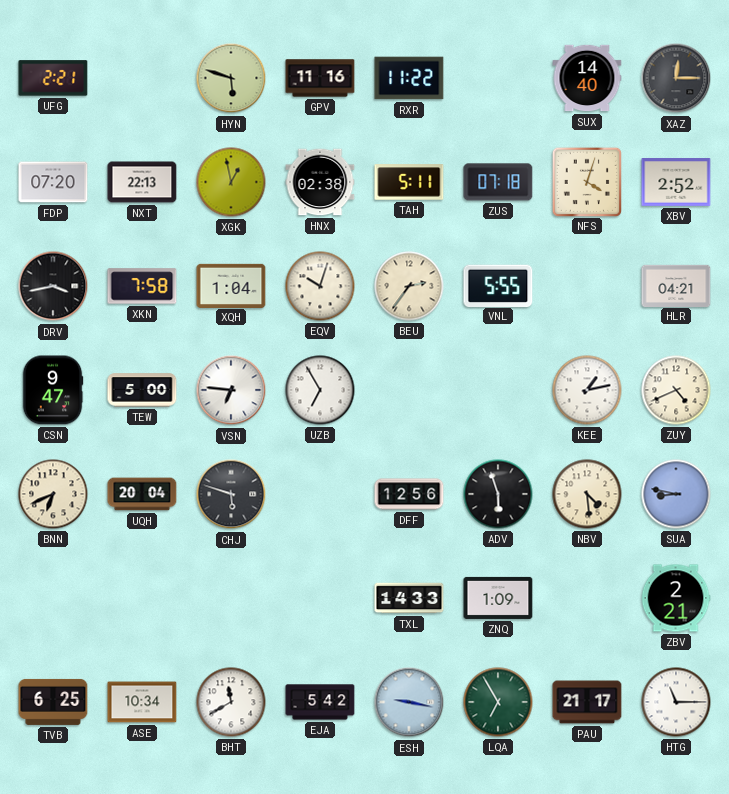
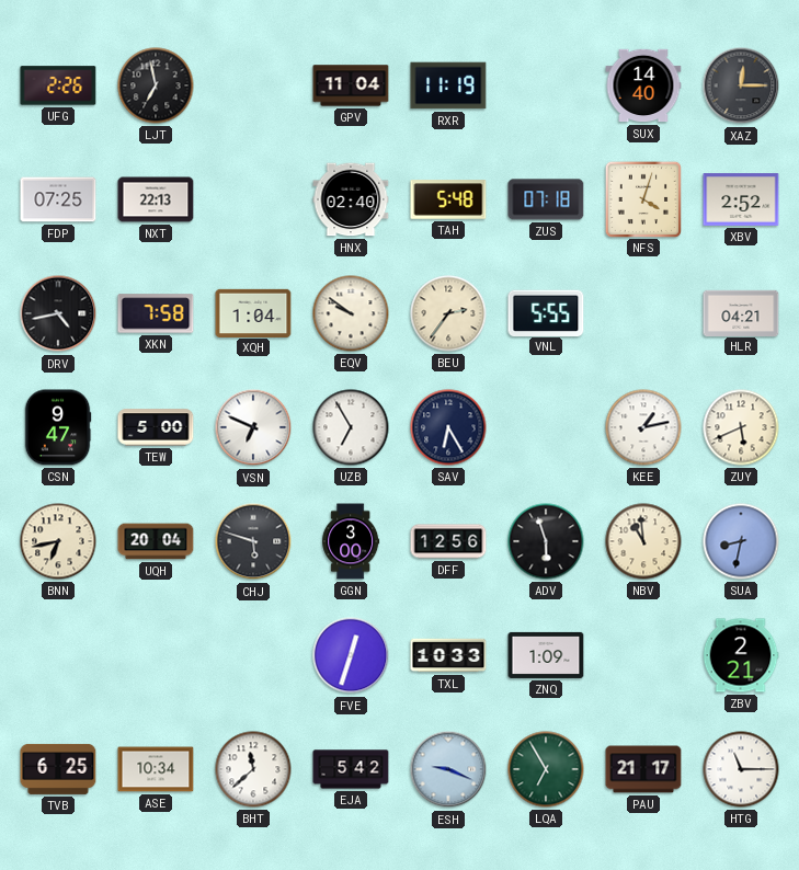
UFG: 2:21 -> 2:26 (58, 85)
LJT: none -> 6:58 (156, 85)
HYN: 5:48 -> none (231, 78)
GPV: 11:16 -> 11:04 (351, 85)
RXR: 11:22 -> 11:19 (448, 85)
FDP: 07:20 -> 07:25 (58, 199)
XGK: 12:58 -> none (231, 182)
HNX: 02:38 -> 02:40 (351, 199)
TAH: 5:11 -> 5:48 (448, 199)
DRV: 3:43 -> 4:43 (58, 313)
EQV: 10:03 -> 9:51 (351, 313)
VSN: 6:46 -> 6:49 (253, 427)
SAV: none -> 6:25 (448, 427)
ZUY: 4:41 -> 5:41 (741, 427)
BNN: 6:41 -> 6:43 (58, 541)
GGN: none -> 3:00 (351, 541)
NBV: 4:29 -> 10:59 (643, 541)
SUA: 8:47 -> 8:32 (741, 541)
FVE: none -> 12:33 (351, 655)
TXL: 14:33 -> 10:33 (448, 655)
BHT: 11:40 -> 11:38 (253, 769)
ESH: 9:17 -> 9:19 (448, 769)
